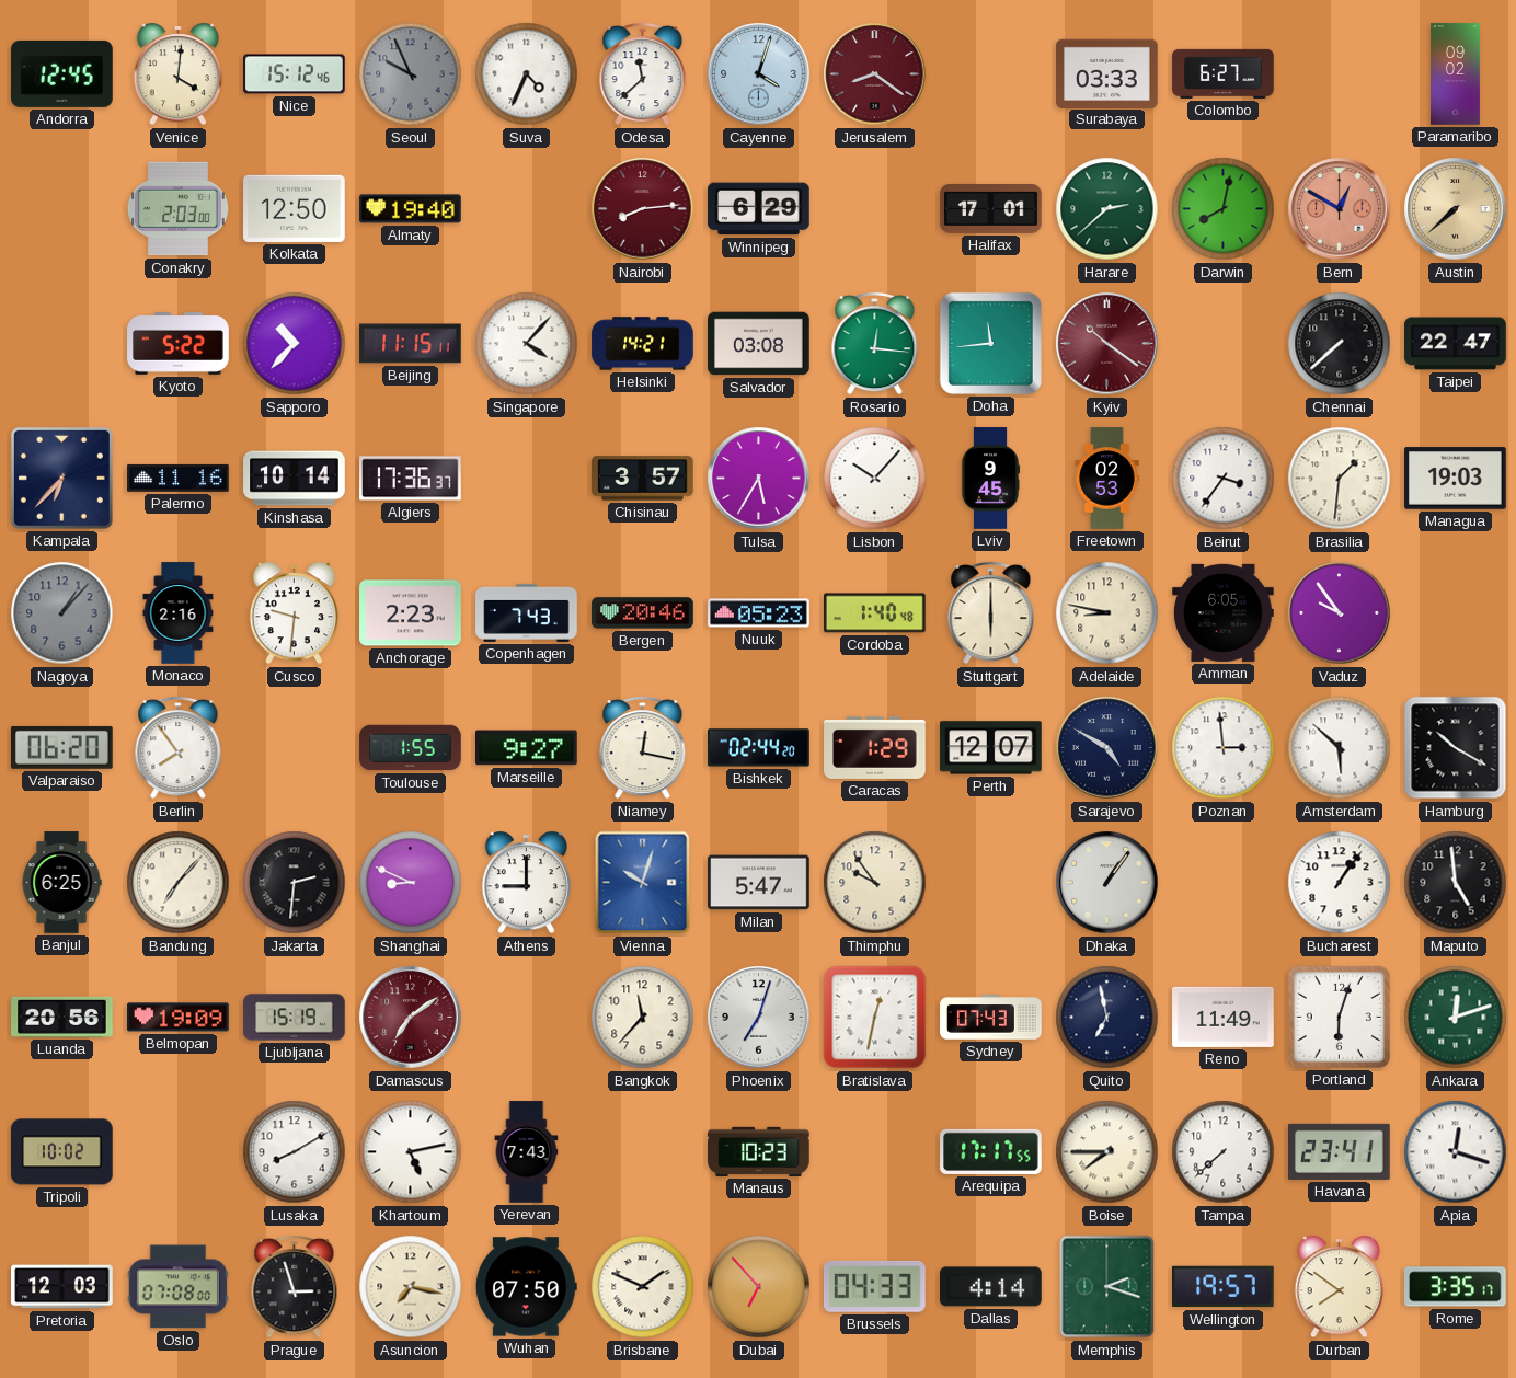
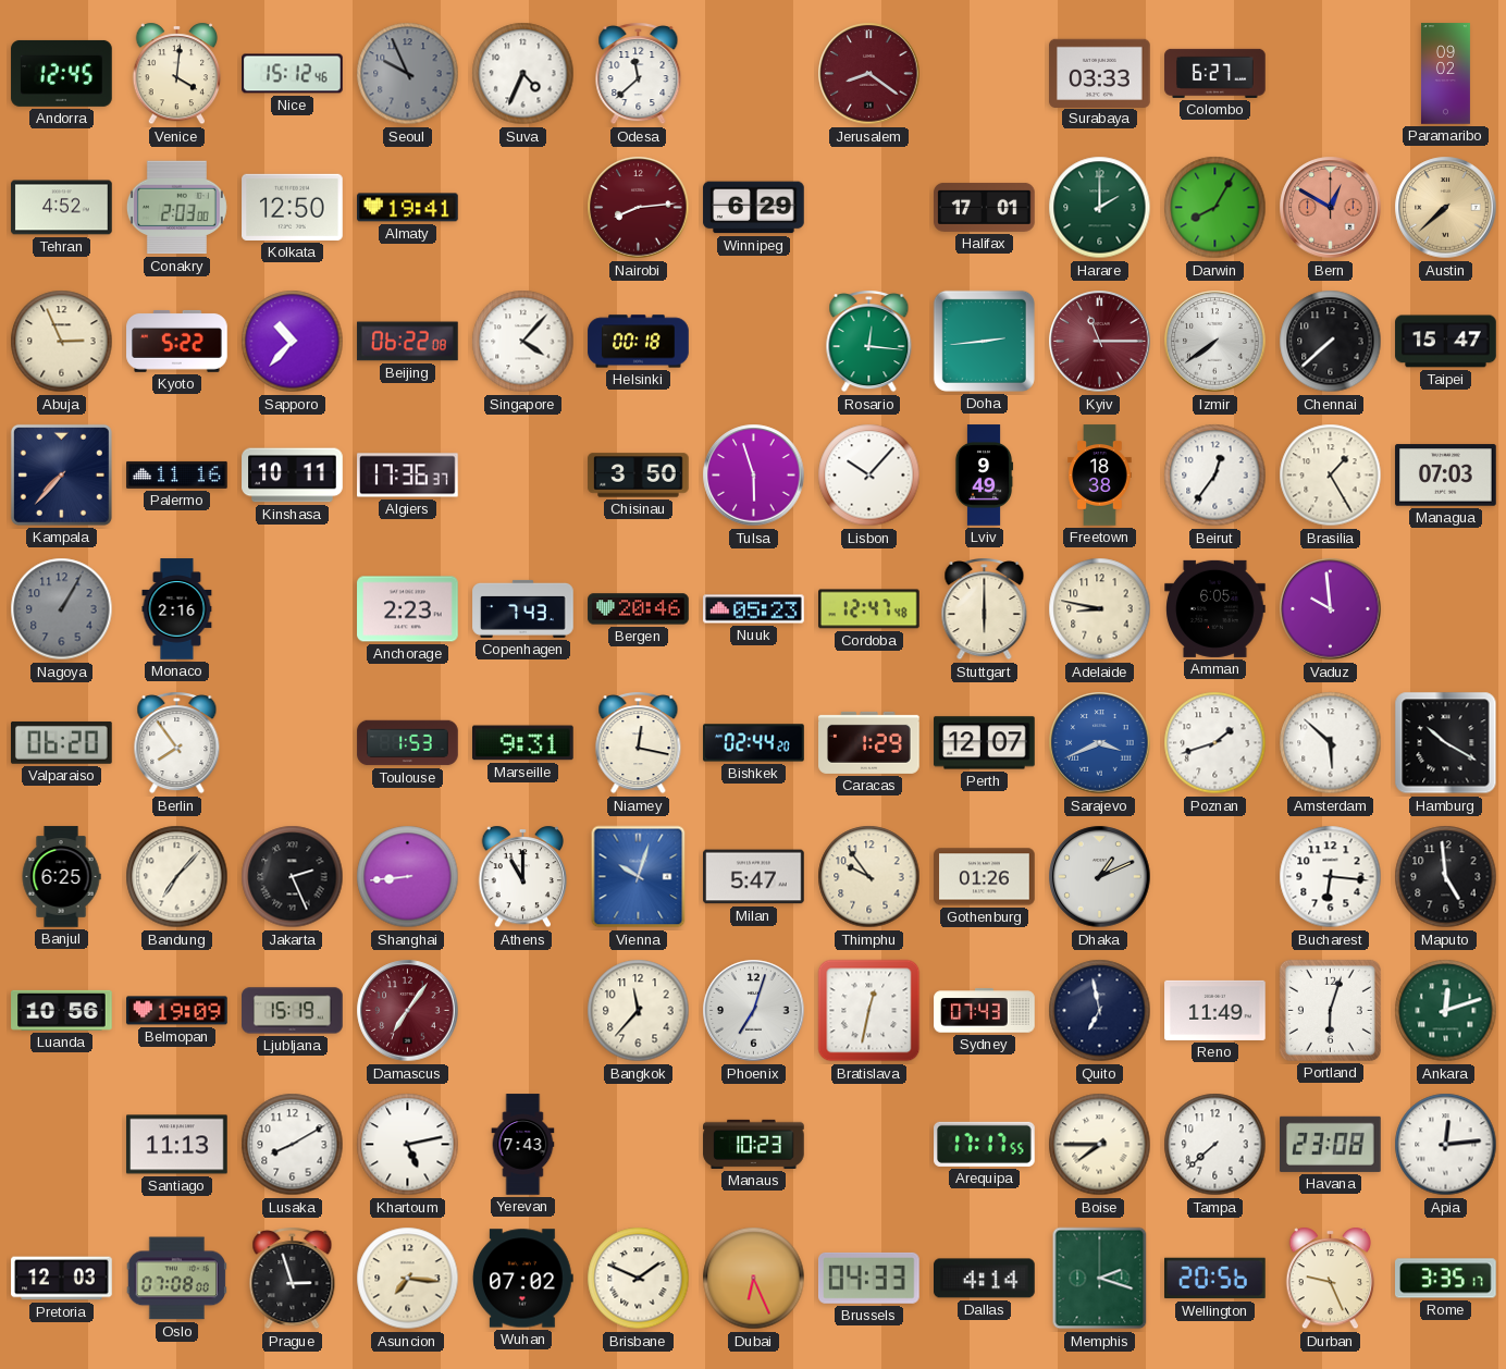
Cayenne: 4:03 -> none (759, 74)
Tehran: none -> 4:52 (62, 208)
Almaty: 19:40 -> 19:41 (408, 208)
Harare: 2:38 -> 2:00 (1100, 208)
Darwin: 8:02 -> 8:05 (1215, 208)
Abuja: none -> 2:56 (62, 342)
Beijing: 11:15 -> 06:22 (408, 342)
Helsinki: 14:21 -> 00:18 (639, 342)
Salvador: 03:08 -> none (759, 344)
Doha: 11:44 -> 2:44 (984, 341)
Kyiv: 10:21 -> 11:15 (1100, 342)
Izmir: none -> 7:39 (1215, 342)
Taipei: 22:47 -> 15:47 (1446, 342)
Kampala: 6:37 -> 7:37 (61, 474)
Kinshasa: 10:14 -> 10:11 (293, 476)
Chisinau: 3:57 -> 3:50 (639, 476)
Tulsa: 5:35 -> 5:57 (754, 476)
Lviv: 9:45 -> 9:49 (984, 476)
Freetown: 02:53 -> 18:38 (1100, 476)
Beirut: 3:36 -> 12:36 (1215, 476)
Brasilia: 1:31 -> 1:25 (1331, 476)
Managua: 19:03 -> 07:03 (1446, 476)
Nagoya: 1:07 -> 1:05 (62, 609)
Cusco: 9:31 -> none (295, 613)
Cordoba: 1:40 -> 12:47 (869, 609)
Vaduz: 9:54 -> 9:59 (1331, 609)
Toulouse: 1:55 -> 1:53 (408, 743)
Marseille: 9:27 -> 9:31 (523, 743)
Sarajevo: 4:50 -> 3:41 (1100, 743)
Sarajevo dial: navy -> blue (1100, 743)
Poznan: 2:59 -> 1:42 (1215, 743)
Jakarta: 2:31 -> 2:26 (293, 877)
Shanghai: 8:49 -> 8:44 (408, 877)
Athens: 9:00 -> 11:00 (523, 877)
Gothenburg: none -> 01:26 (985, 877)
Dhaka: 1:06 -> 1:11 (1100, 877)
Bucharest: 1:06 -> 6:16 (1331, 877)
Luanda: 20:56 -> 10:56 (62, 1010)
Damascus: 7:09 -> 7:06 (408, 1011)
Tripoli: 10:02 -> none (62, 1152)
Santiago: none -> 11:13 (177, 1145)
Havana: 23:41 -> 23:08 (1331, 1144)
Apia: 12:18 -> 12:14 (1446, 1145)
Asuncion: 7:17 -> 7:16 (408, 1279)
Wuhan: 07:50 -> 07:02 (522, 1279)
Dubai: 6:53 -> 6:26 (754, 1279)
Wellington: 19:57 -> 20:56 (1215, 1279)
Durban: 7:51 -> 9:26 (1331, 1279)
